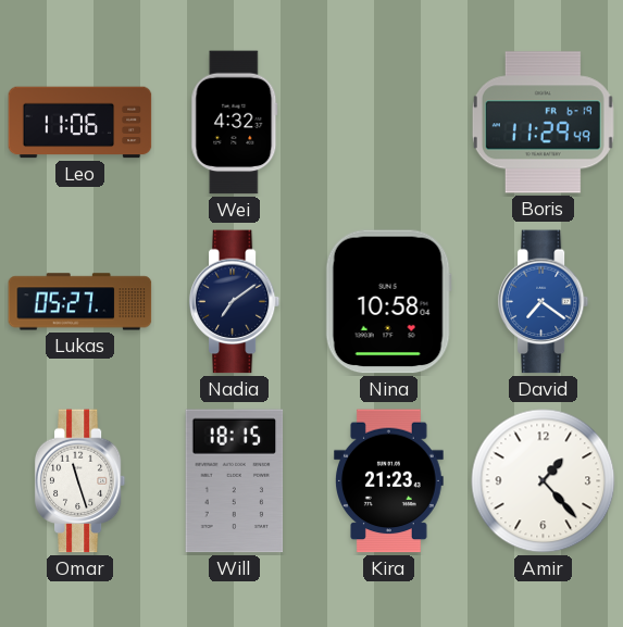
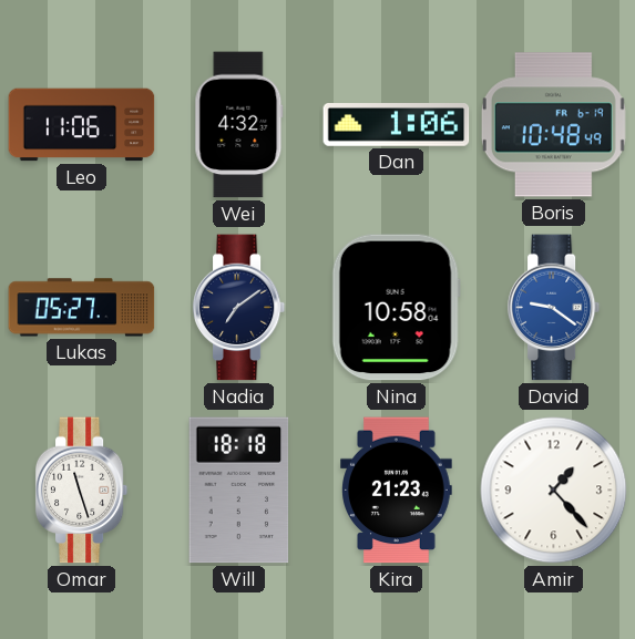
Dan: none -> 1:06 (397, 125)
Boris: 11:29 -> 10:48 (553, 125)
David: 7:21 -> 9:21 (554, 308)
Will: 18:15 -> 18:18 (239, 491)
